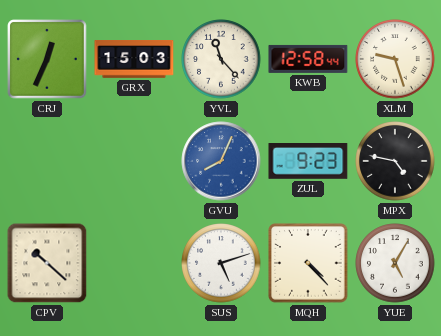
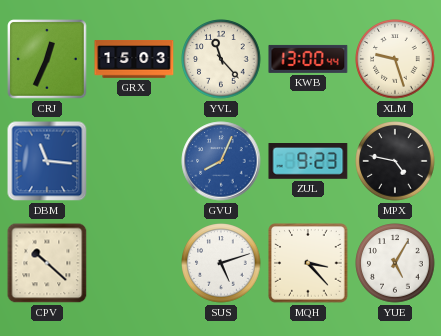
KWB: 12:58 -> 13:00 (308, 59)
DBM: none -> 11:16 (47, 161)
MQH: 4:23 -> 3:23 (308, 263)
